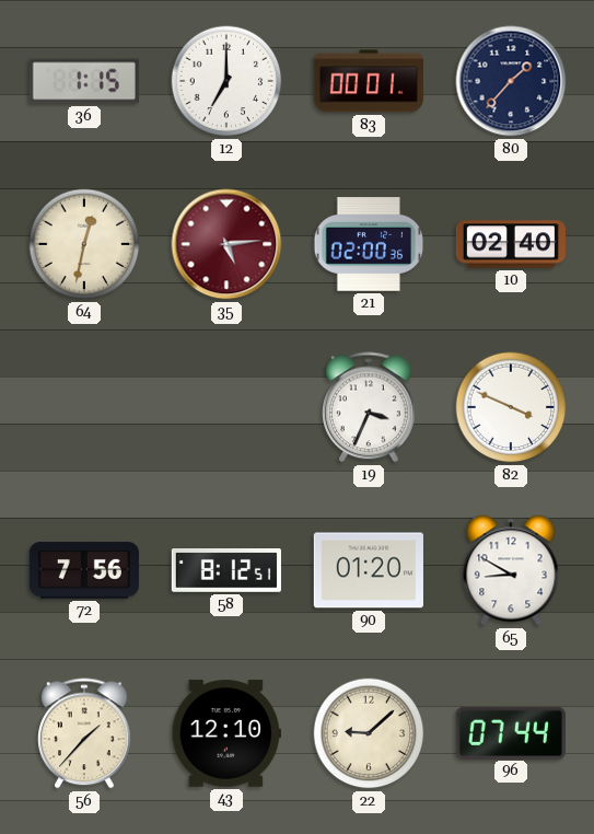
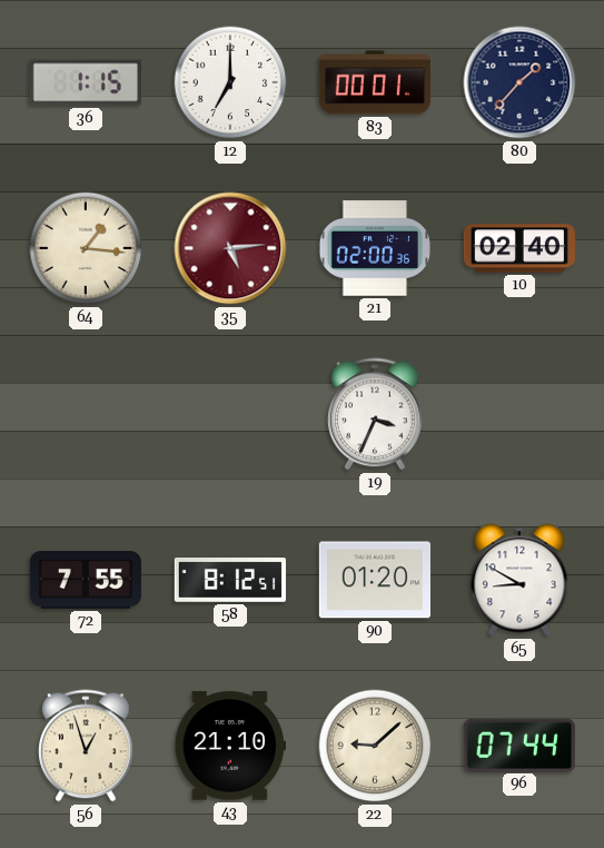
64: 12:32 -> 1:16 (86, 248)
82: 3:49 -> none (511, 407)
72: 7:56 -> 7:55 (86, 580)
56: 1:37 -> 12:57 (86, 746)
43: 12:10 -> 21:10 (230, 746)
